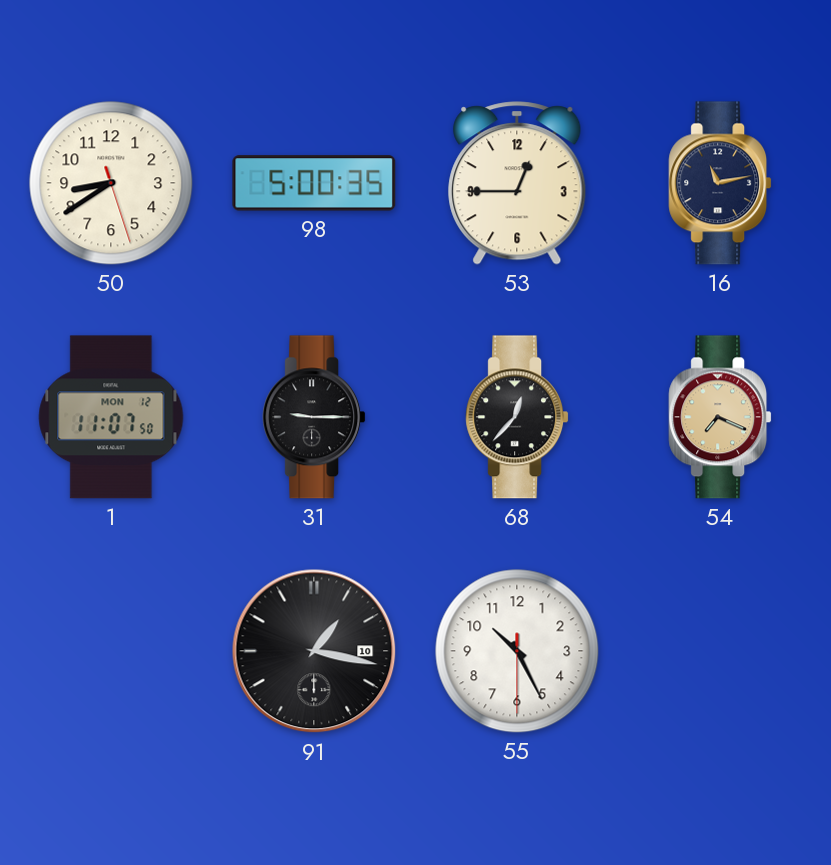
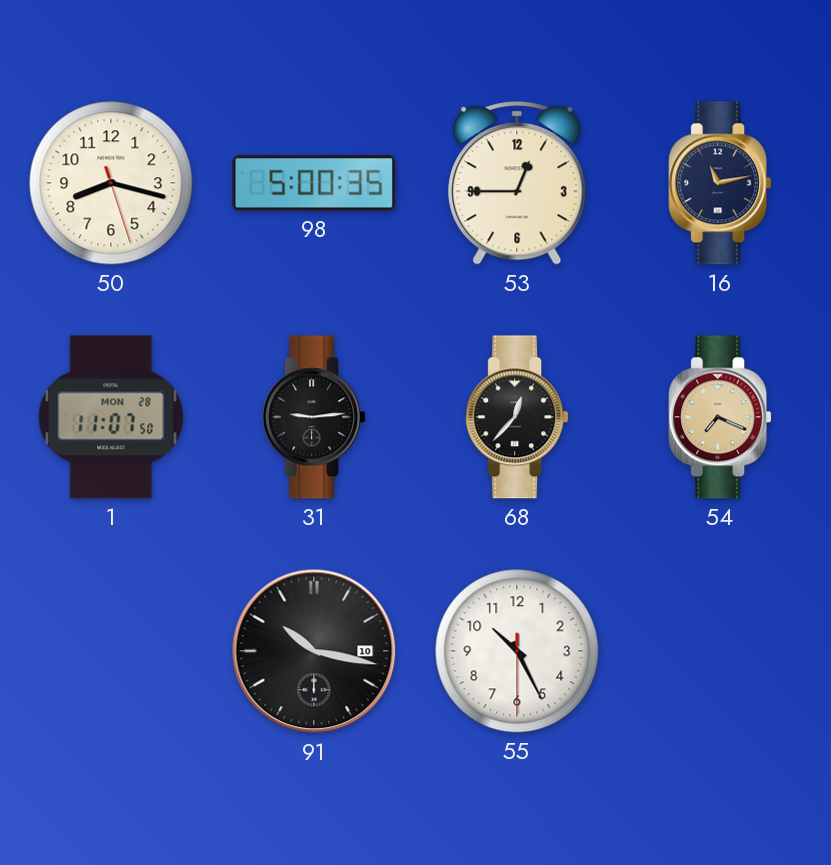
50: 8:39 -> 8:17 (111, 183)
1 date: MON 12 -> MON 28 (111, 417)
31: 9:15 -> 9:14 (314, 417)
91: 1:17 -> 10:17 (314, 651)
